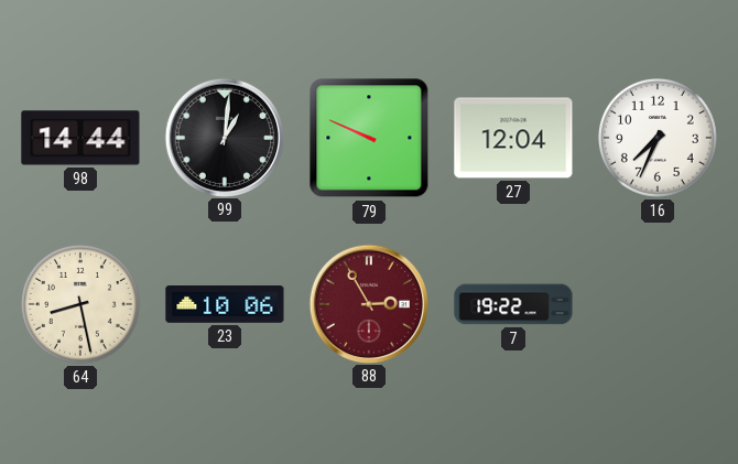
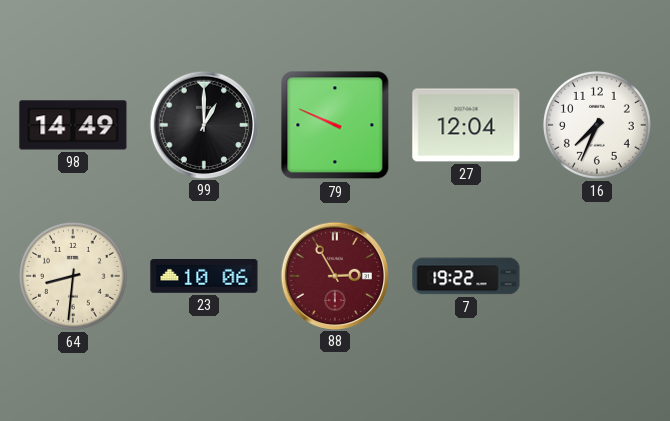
98: 14:44 -> 14:49 (73, 125)
99: 1:01 -> 1:00 (203, 124)
64: 8:28 -> 8:31 (73, 276)
